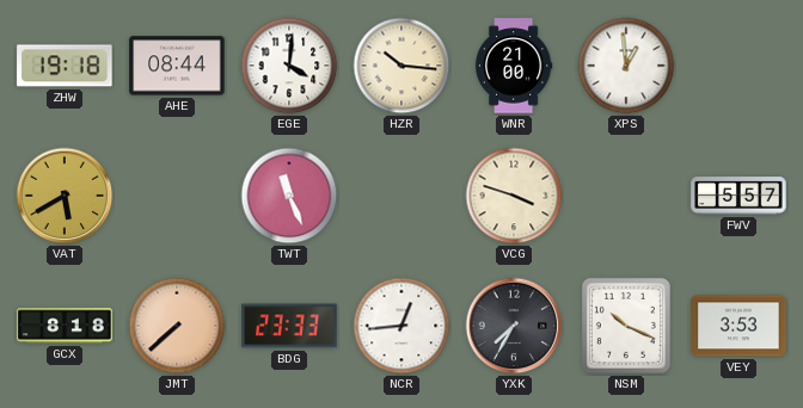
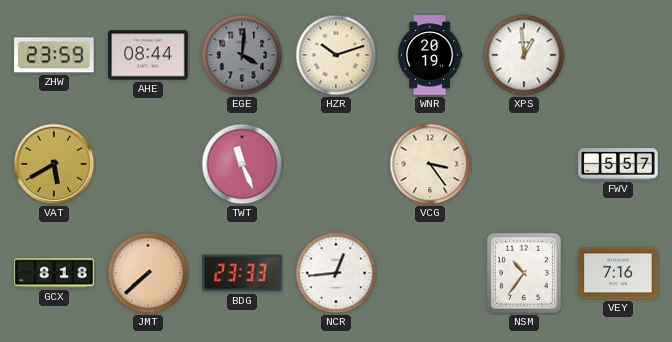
ZHW: 19:18 -> 23:59 (54, 55)
EGE dial: white -> grey (242, 55)
HZR: 10:16 -> 10:12 (336, 55)
WNR: 21:00 -> 20:19 (430, 55)
VCG: 3:48 -> 3:24 (430, 164)
YXK: 7:35 -> none (514, 326)
NSM: 10:19 -> 10:36 (524, 273)
VEY: 3:53 -> 7:16 (618, 273)
